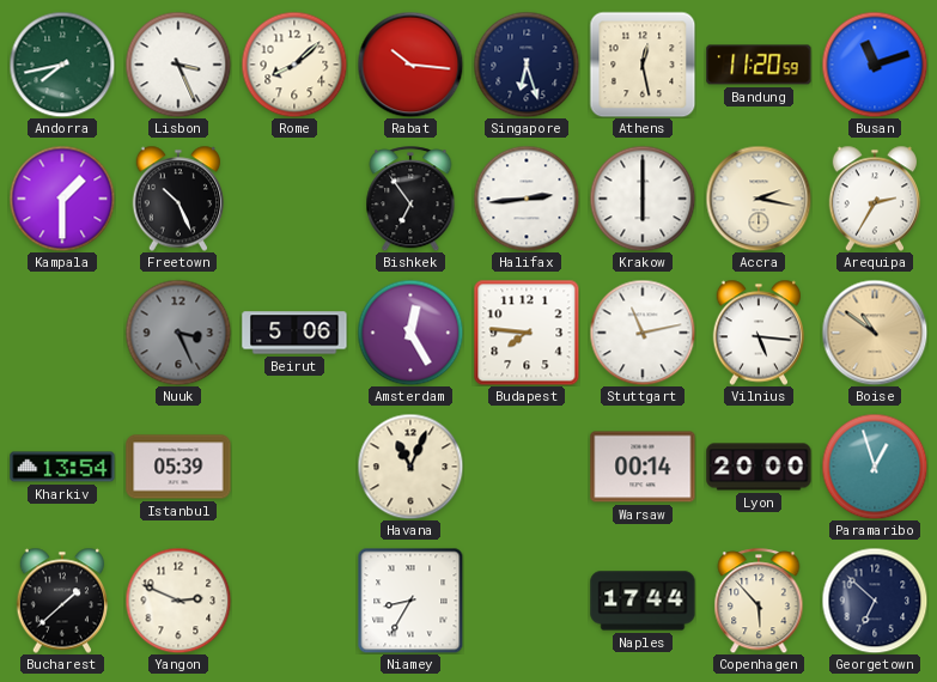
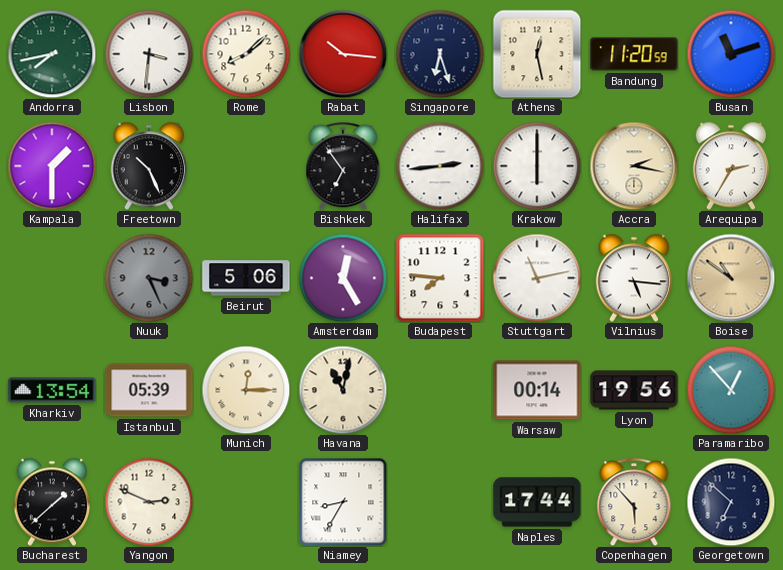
Lisbon: 3:26 -> 3:31 (149, 54)
Munich: none -> 12:15 (246, 390)
Havana: 11:04 -> 11:02 (343, 390)
Lyon: 20:00 -> 19:56 (634, 390)
Paramaribo: 12:57 -> 12:53 (731, 390)
